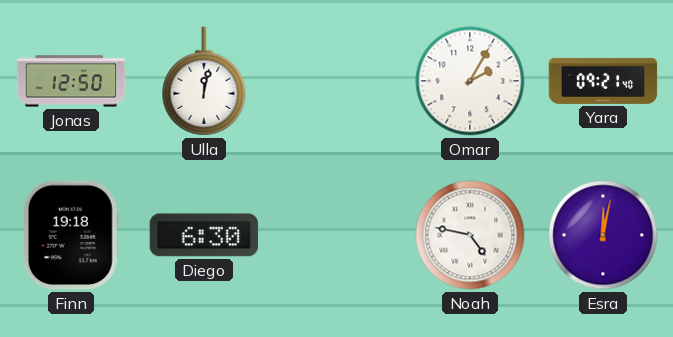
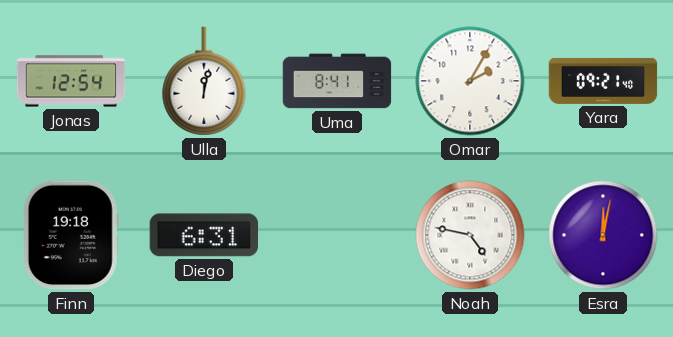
Jonas: 12:50 -> 12:54 (71, 81)
Uma: none -> 8:41 (337, 81)
Diego: 6:30 -> 6:31 (204, 235)
